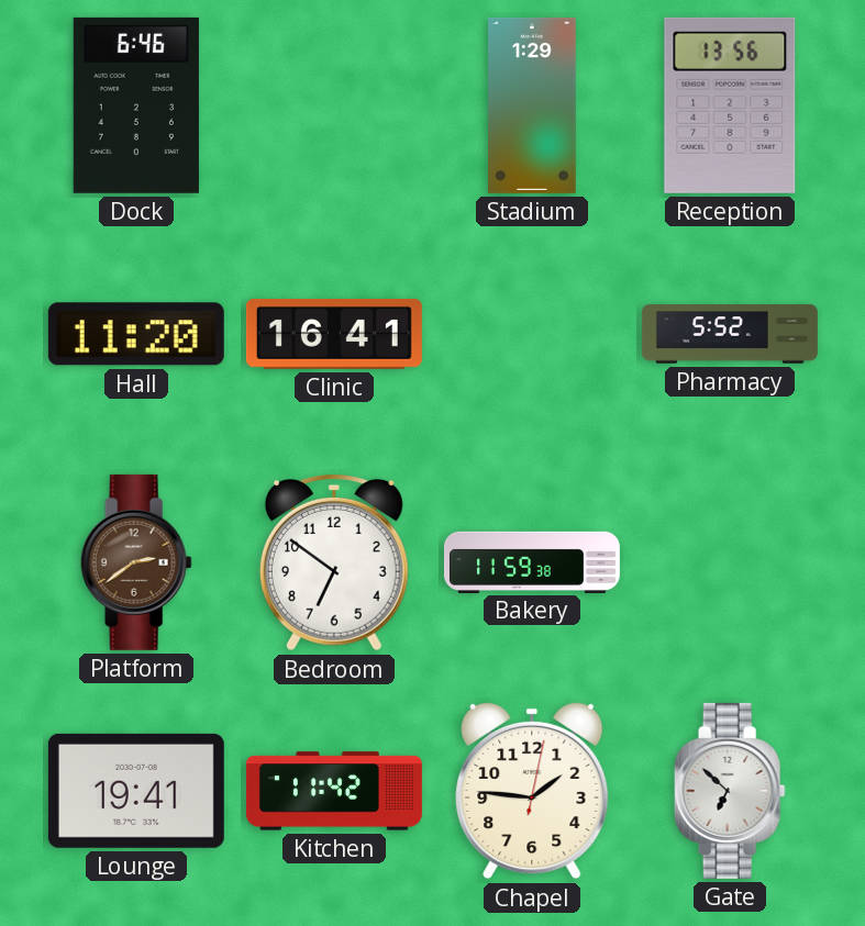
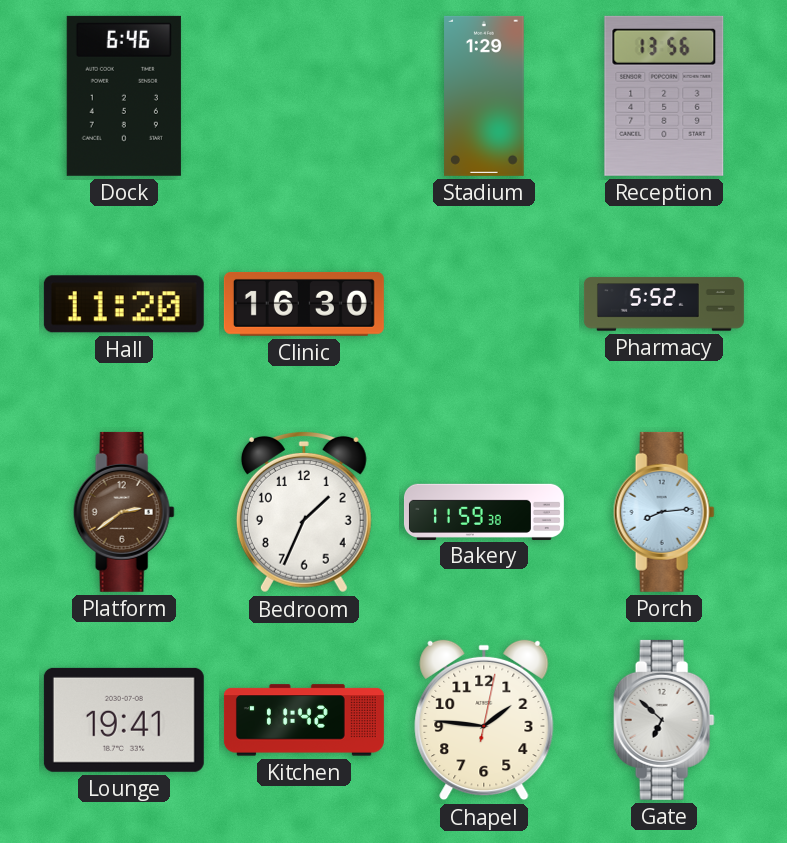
Clinic: 16:41 -> 16:30 (304, 304)
Bedroom: 6:51 -> 1:34 (304, 512)
Porch: none -> 8:14 (664, 512)
